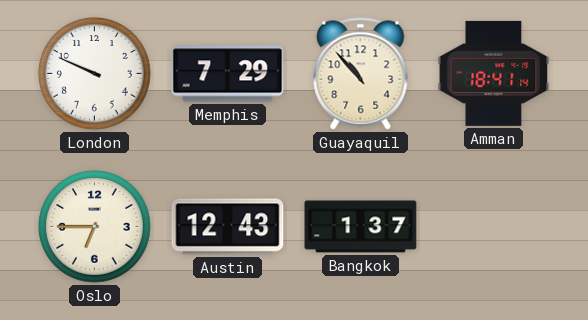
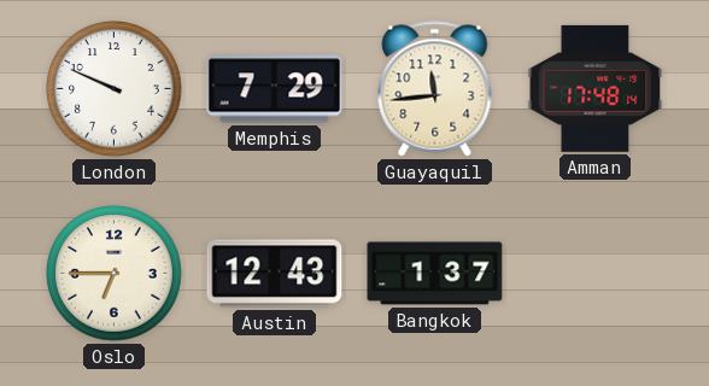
Guayaquil: 10:53 -> 11:44 (435, 89)
Amman: 18:41 -> 17:48 (596, 88)
